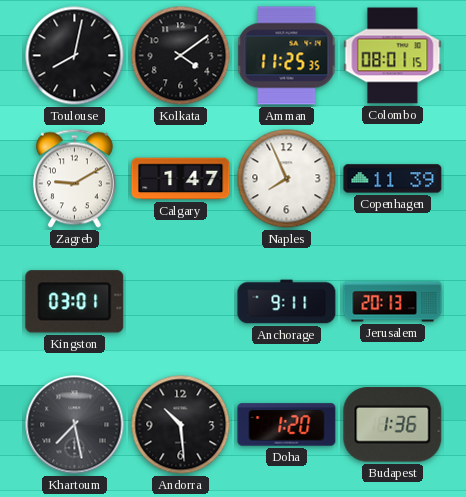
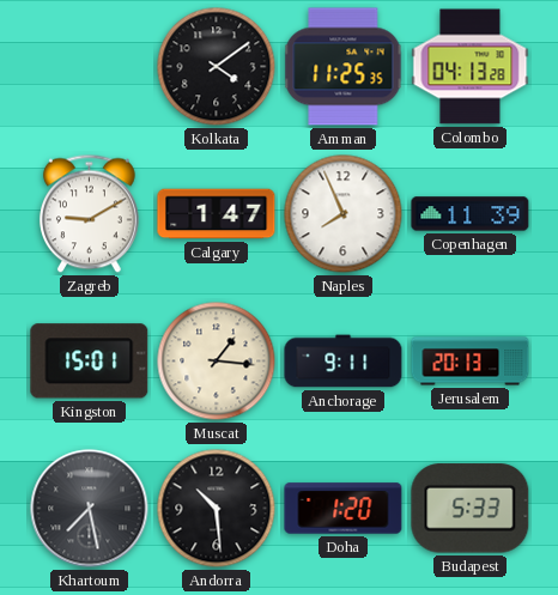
Toulouse: 8:02 -> none (75, 56)
Colombo: 08:01 -> 04:13 (471, 67)
Kingston: 03:01 -> 15:01 (90, 362)
Muscat: none -> 1:16 (217, 362)
Budapest: 1:36 -> 5:33 (471, 509)
